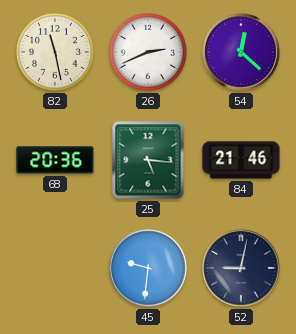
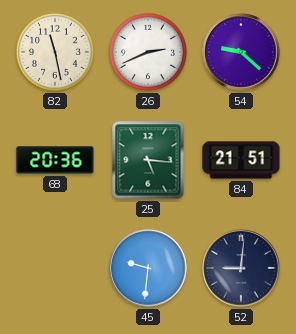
54: 12:22 -> 9:22 (241, 52)
84: 21:46 -> 21:51 (241, 160)
52: 9:02 -> 9:01 (241, 268)
